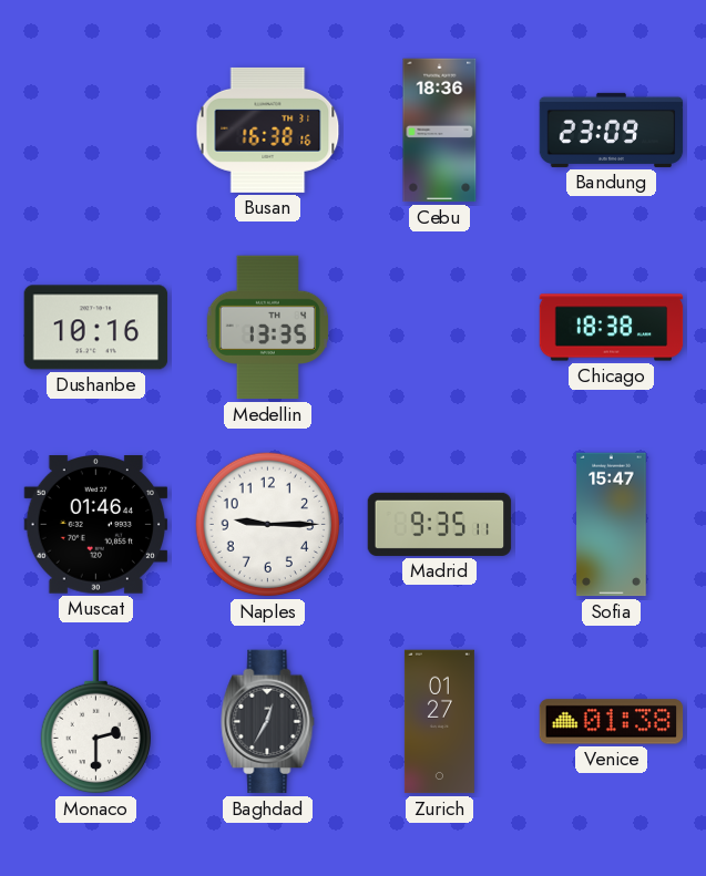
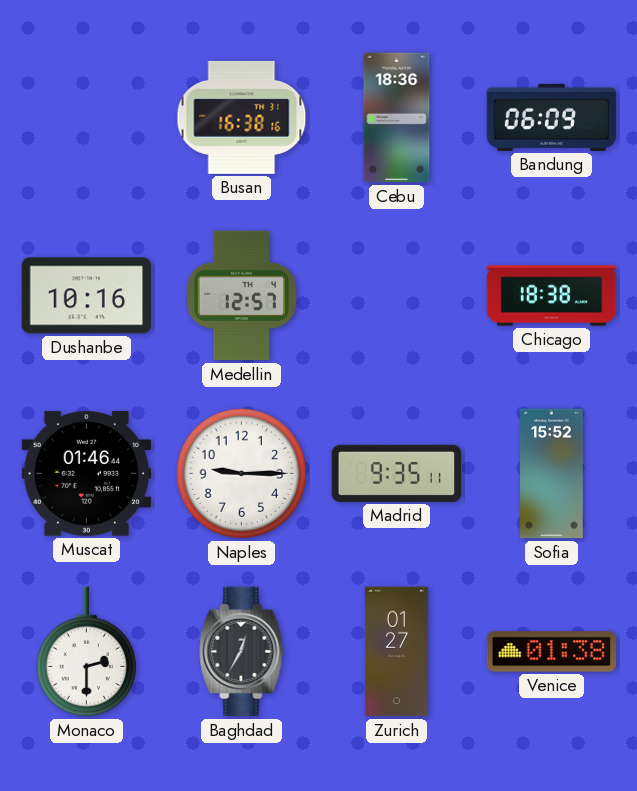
Bandung: 23:09 -> 06:09 (552, 117)
Medellin: 13:35 -> 12:57 (241, 296)
Sofia: 15:47 -> 15:52 (552, 474)
